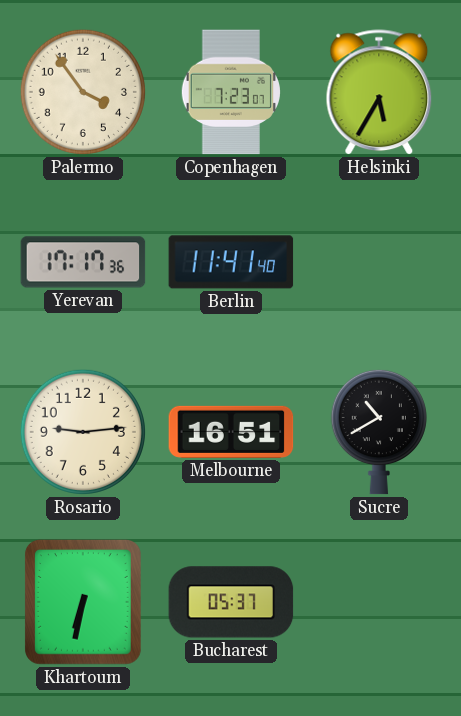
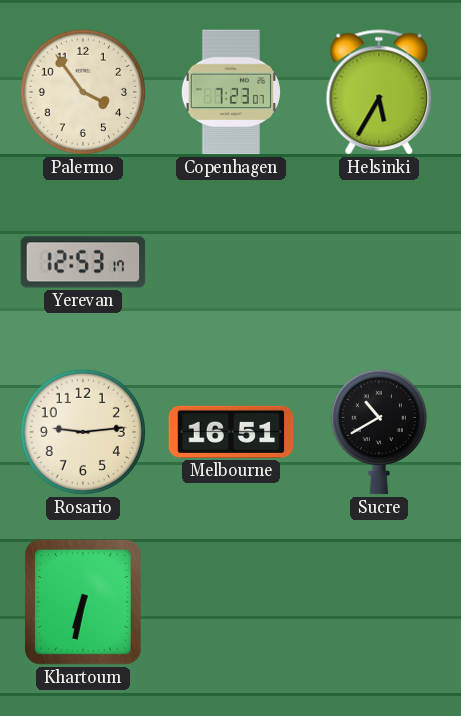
Yerevan: 17:17 -> 12:53 (83, 262)
Berlin: 11:41 -> none (231, 262)
Bucharest: 05:37 -> none (231, 602)
